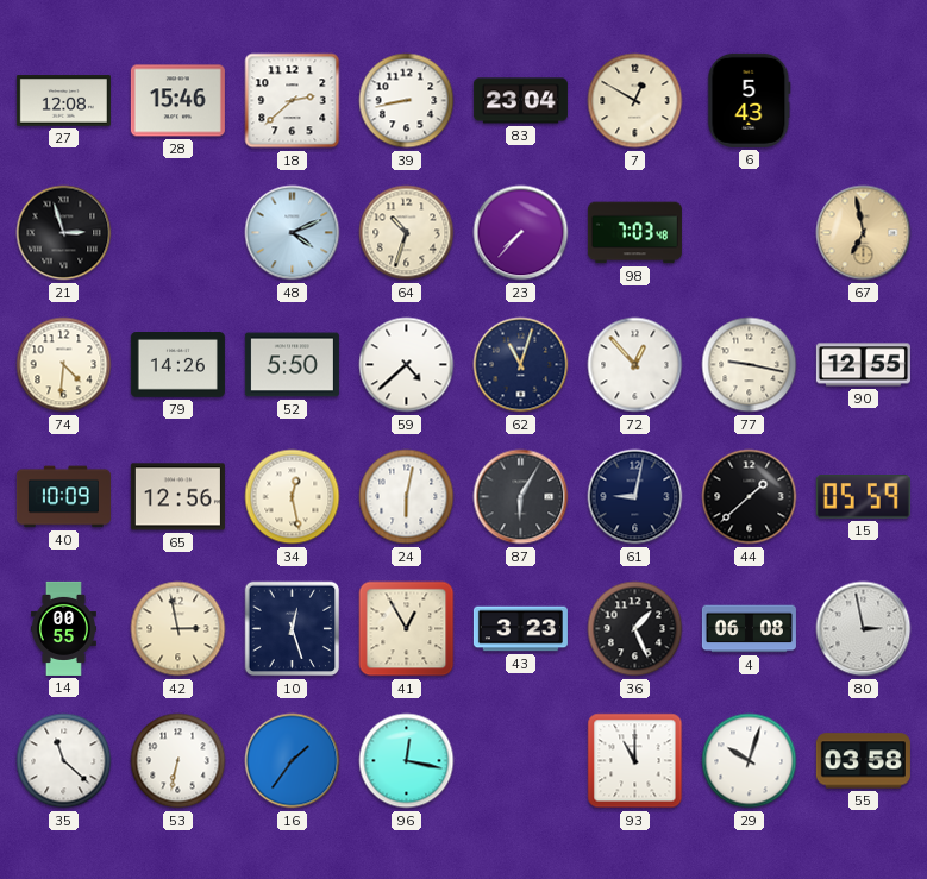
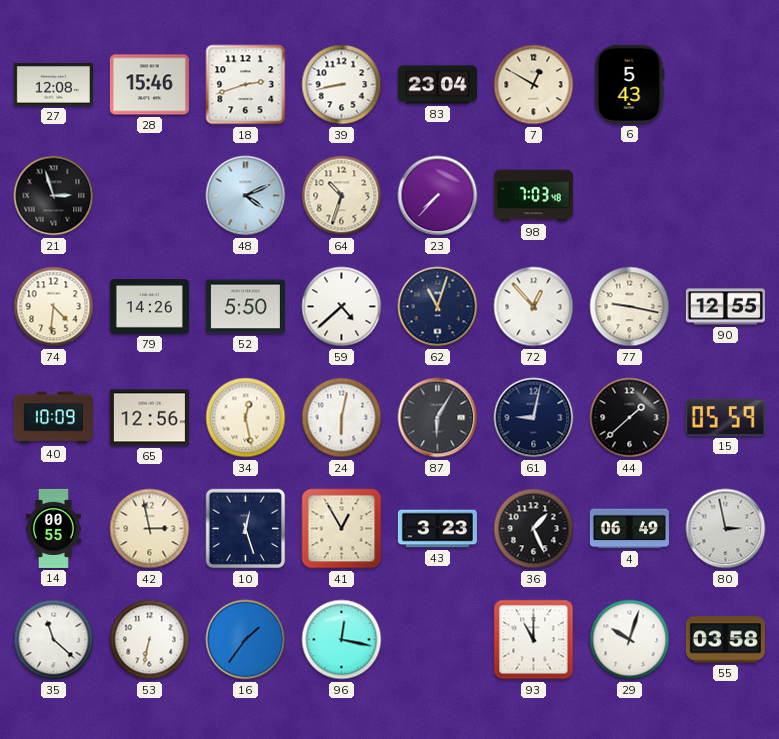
18: 2:38 -> 2:42 (246, 85)
67: 6:58 -> none (864, 233)
4: 06:08 -> 06:49 (629, 529)
